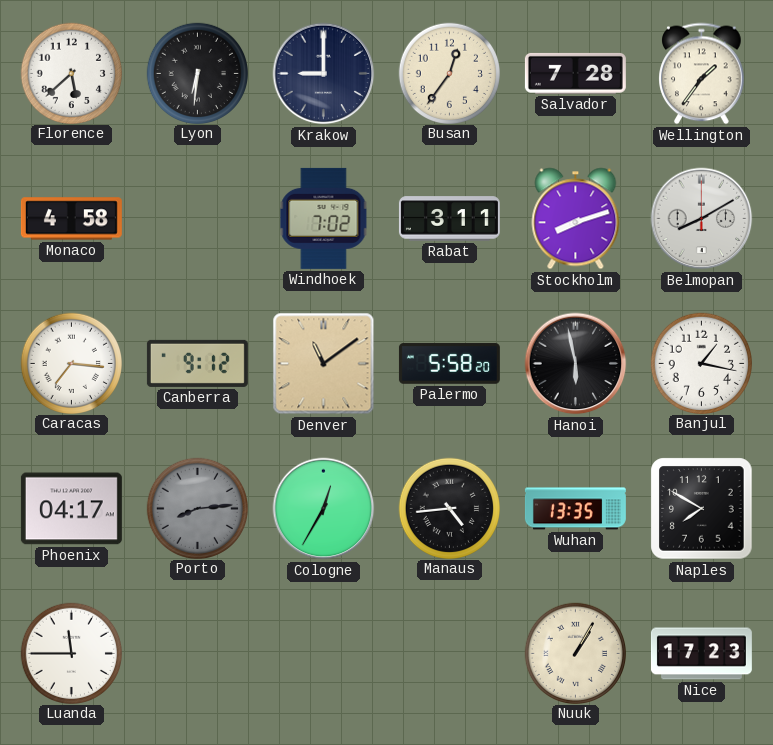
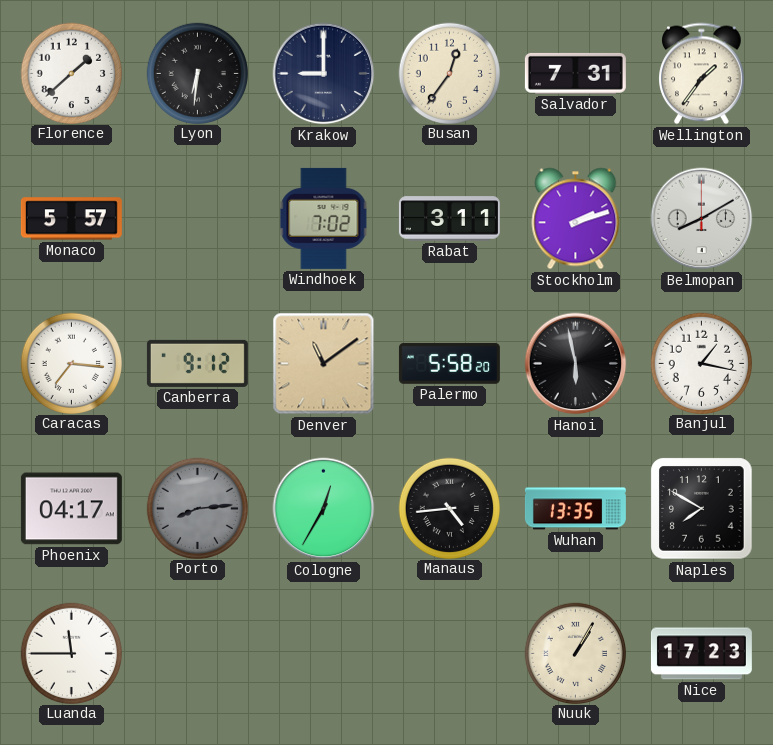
Florence: 5:38 -> 1:38 (71, 73)
Salvador: 7:28 -> 7:31 (575, 73)
Monaco: 4:58 -> 5:57 (71, 219)
Stockholm: 8:12 -> 2:12 (576, 219)
